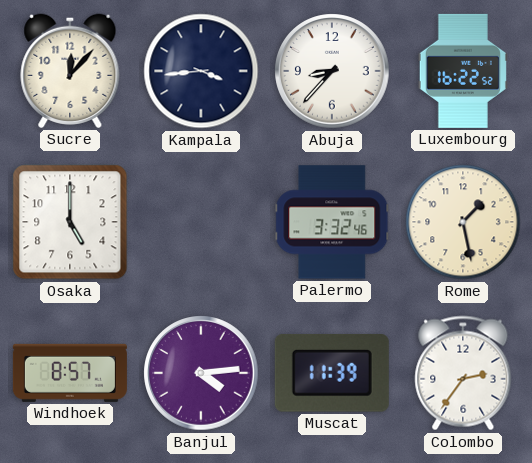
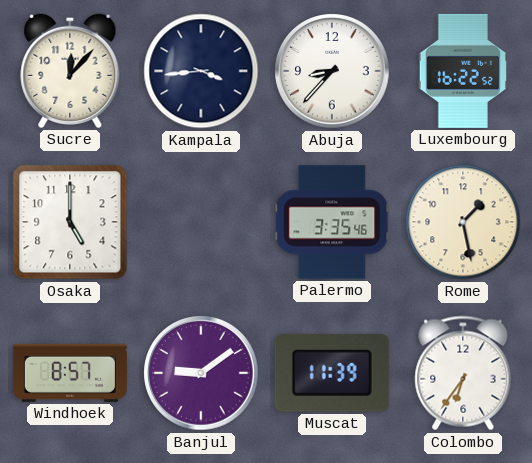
Palermo: 3:32 -> 3:35 (332, 222)
Banjul: 4:14 -> 9:09 (201, 373)
Colombo: 2:36 -> 6:36 (463, 373)
